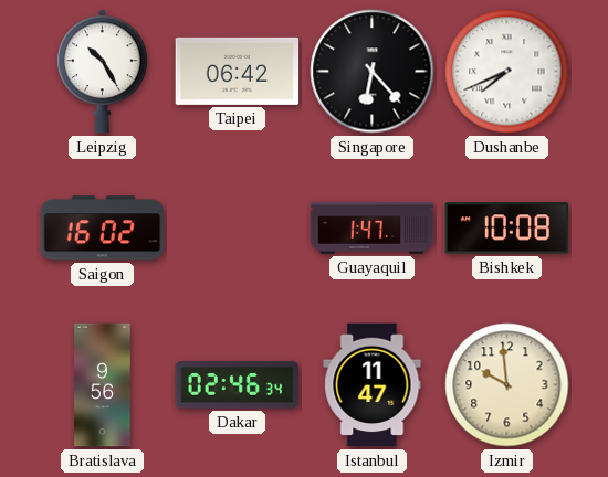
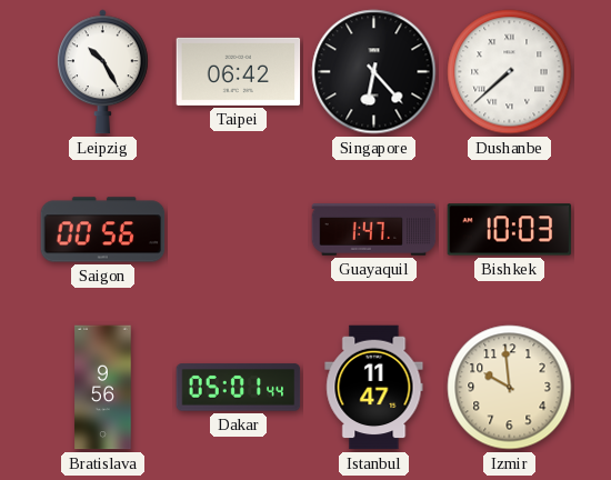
Dushanbe: 7:41 -> 7:38 (510, 72)
Saigon: 16:02 -> 00:56 (103, 230)
Bishkek: 10:08 -> 10:03 (510, 230)
Dakar: 02:46 -> 05:01 (239, 388)
